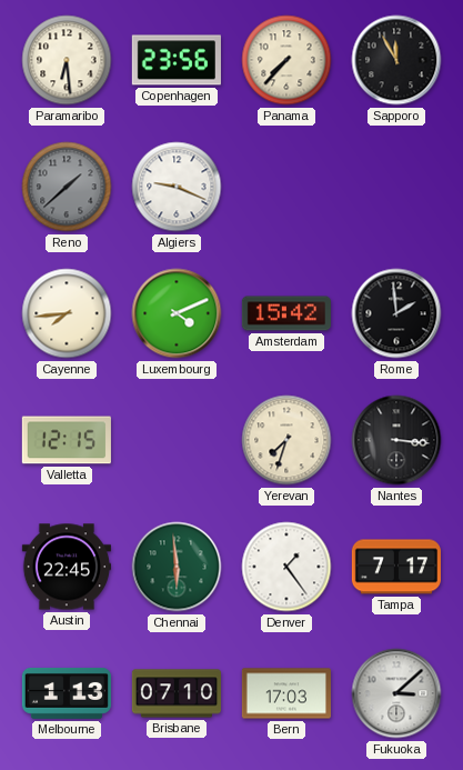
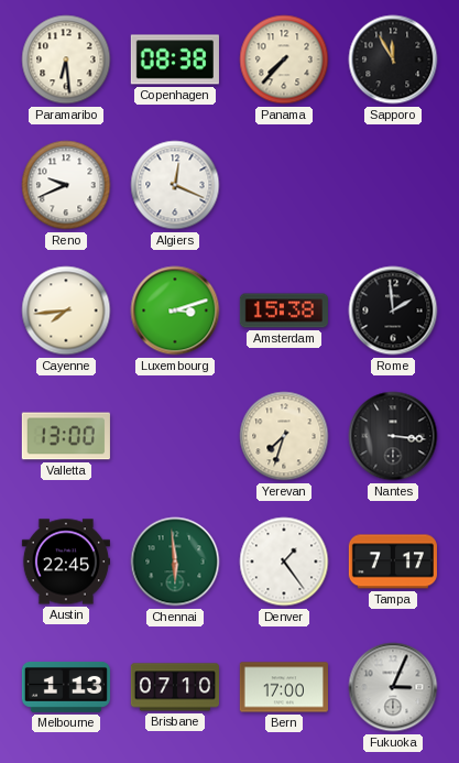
Copenhagen: 23:56 -> 08:38 (175, 59)
Reno: 1:38 -> 9:41 (66, 185)
Reno dial: grey -> white (66, 185)
Algiers: 9:19 -> 12:19 (175, 185)
Luxembourg: 4:11 -> 3:12 (175, 310)
Amsterdam: 15:42 -> 15:38 (284, 310)
Valletta: 12:15 -> 13:00 (66, 436)
Bern: 17:03 -> 17:00 (284, 687)
Fukuoka: 3:08 -> 3:04 (393, 687)
